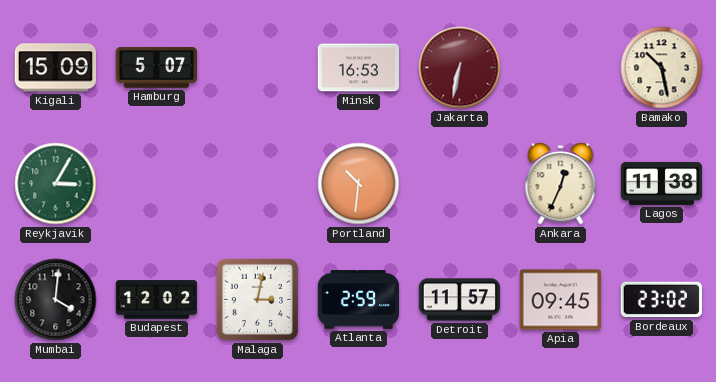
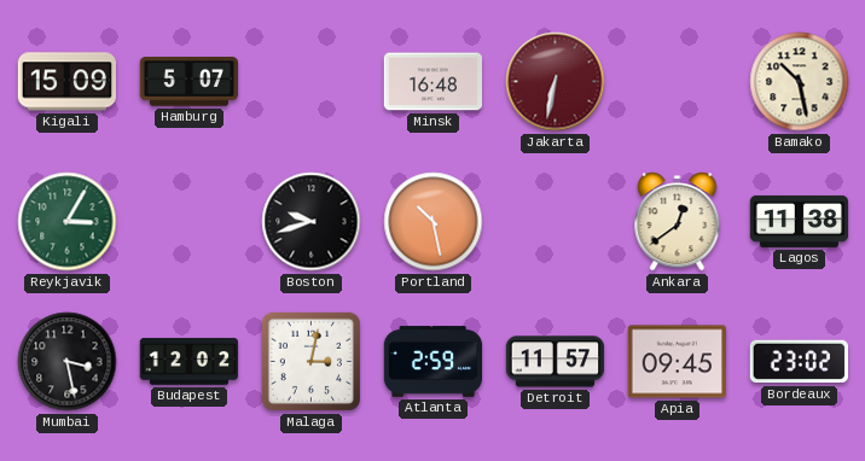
Minsk: 16:53 -> 16:48 (434, 82)
Boston: none -> 9:42 (312, 222)
Portland: 10:31 -> 10:28 (434, 222)
Ankara: 12:34 -> 12:39 (678, 222)
Mumbai: 4:01 -> 3:28 (68, 362)
